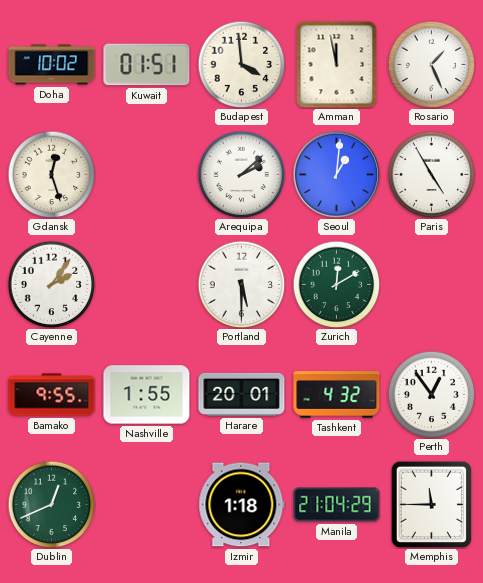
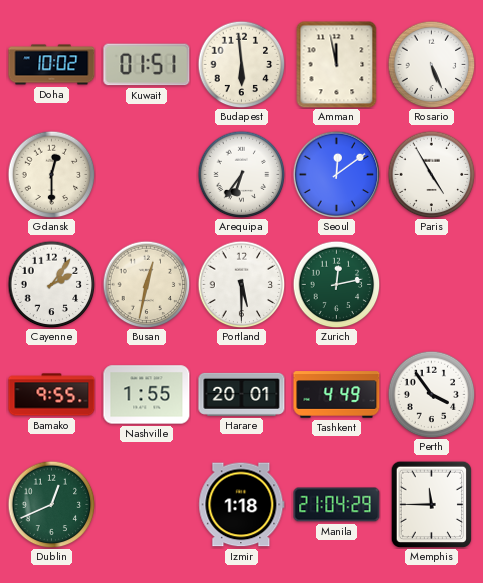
Budapest: 3:59 -> 5:59 (241, 64)
Rosario: 1:26 -> 5:26 (431, 64)
Gdansk: 12:27 -> 12:30 (51, 174)
Arequipa: 2:08 -> 6:36 (241, 174)
Seoul: 1:01 -> 12:09 (336, 174)
Busan: none -> 12:32 (146, 284)
Zurich: 12:10 -> 12:13 (336, 284)
Tashkent: 4:32 -> 4:49 (337, 395)
Perth: 12:54 -> 3:54 (431, 394)
